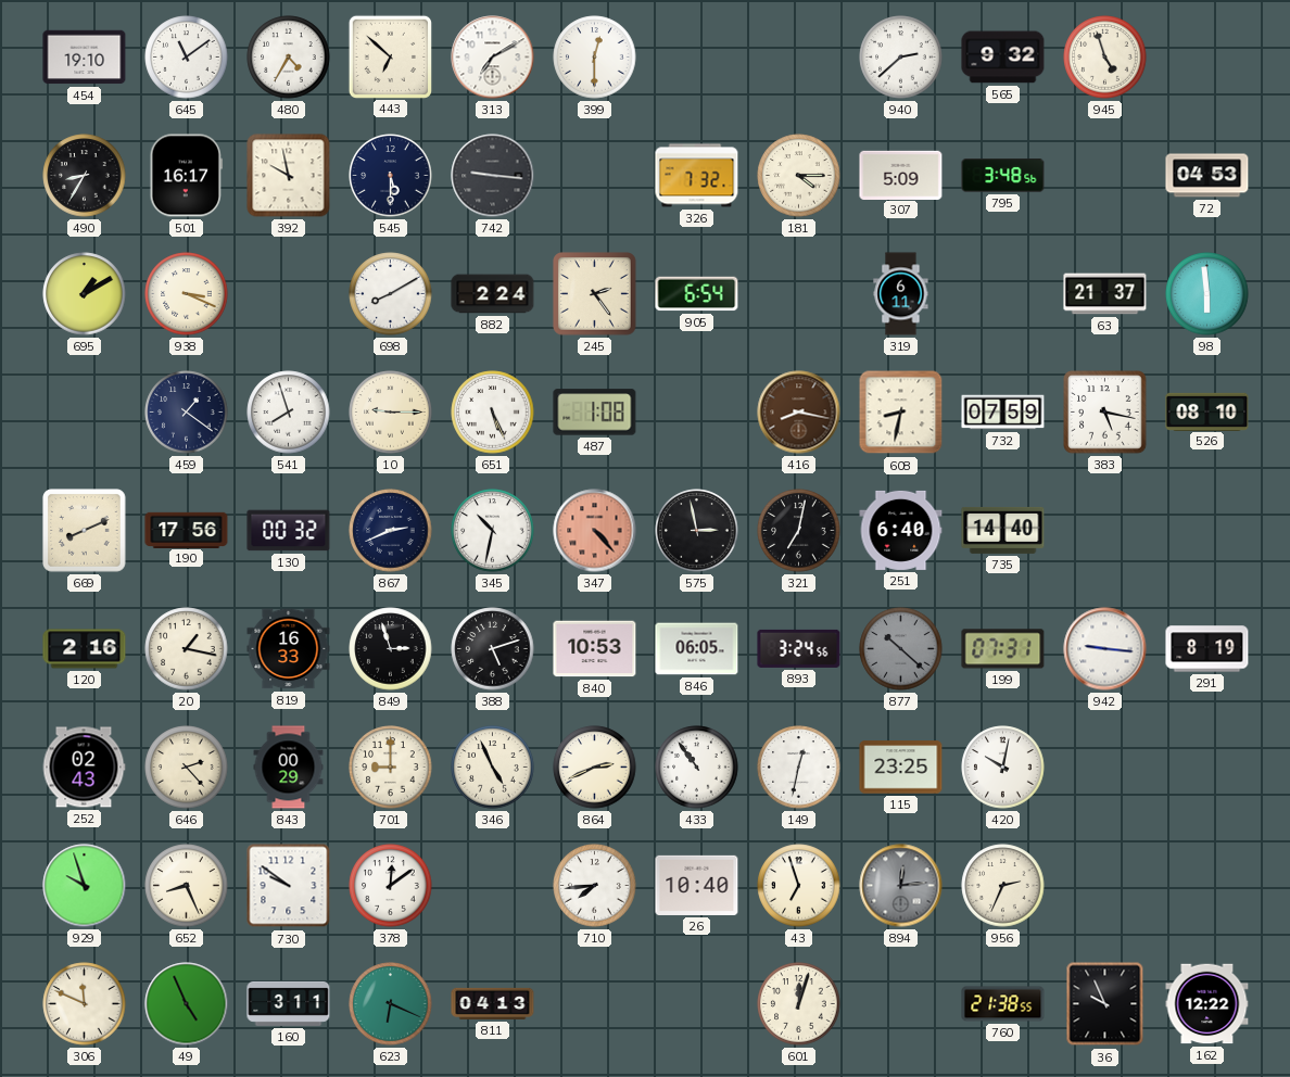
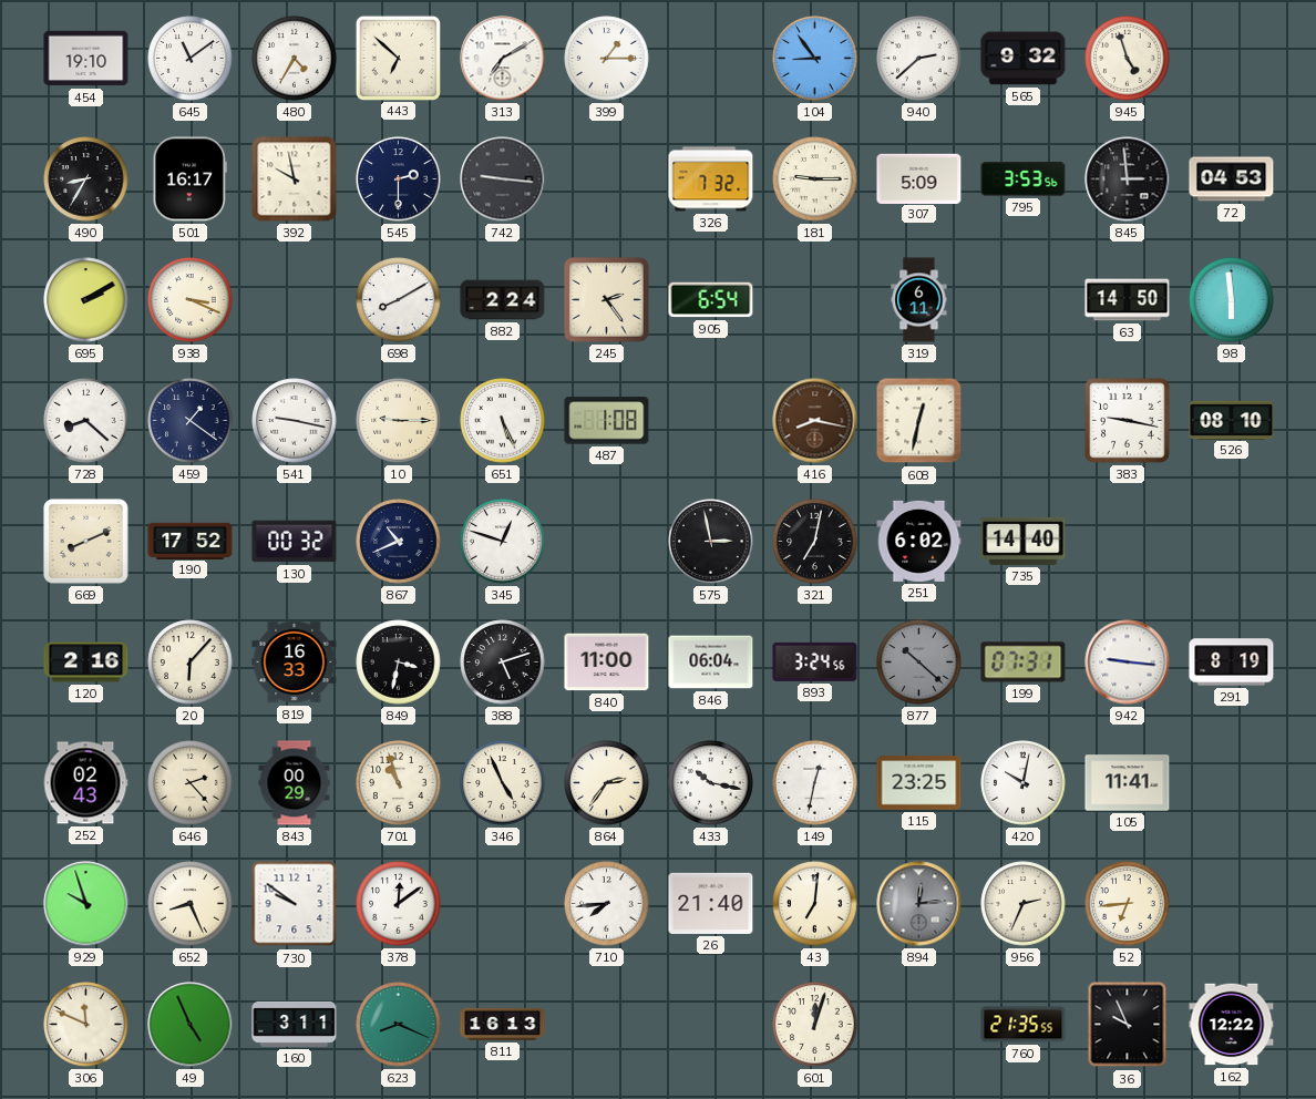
399: 12:30 -> 1:15 (607, 59)
104: none -> 8:54 (815, 59)
545: 5:30 -> 2:30 (399, 179)
181: 4:15 -> 9:15 (815, 179)
795: 3:48 -> 3:53 (1024, 179)
845: none -> 2:59 (1128, 179)
695: 1:10 -> 2:10 (86, 300)
63: 21:37 -> 14:50 (1128, 300)
728: none -> 8:22 (86, 421)
541: 7:57 -> 9:17 (295, 421)
608: 8:32 -> 12:32 (919, 421)
732: 07:59 -> none (1003, 413)
383: 5:17 -> 9:17 (1128, 421)
190: 17:56 -> 17:52 (191, 541)
867: 2:41 -> 10:41 (399, 542)
345: 10:32 -> 12:48 (503, 542)
347: 4:23 -> none (595, 531)
251: 6:40 -> 6:02 (919, 541)
20: 1:17 -> 6:07 (191, 663)
849: 2:57 -> 3:32 (399, 663)
840: 10:53 -> 11:00 (607, 663)
846: 06:05 -> 06:04 (711, 663)
701: 9:00 -> 10:57 (399, 783)
864: 2:41 -> 2:36 (607, 783)
433: 10:54 -> 10:17 (711, 783)
105: none -> 11:41 (1128, 783)
26: 10:40 -> 21:40 (711, 903)
43: 6:57 -> 7:01 (815, 904)
52: none -> 6:44 (1128, 904)
623: 6:19 -> 8:19 (399, 1025)
811: 04:13 -> 16:13 (503, 1024)
760: 21:38 -> 21:35 (1024, 1025)
